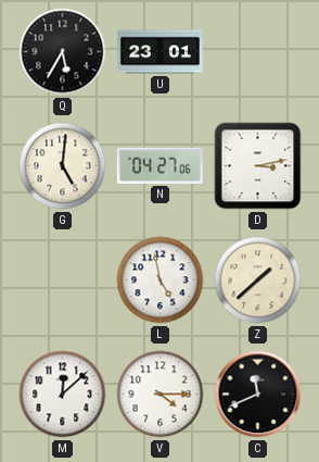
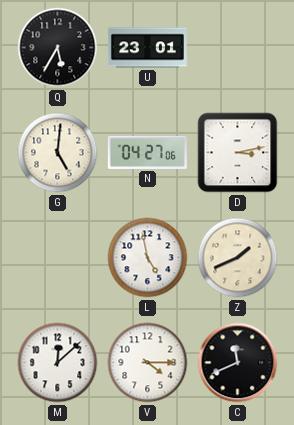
Z: 1:38 -> 1:41 (238, 258)
